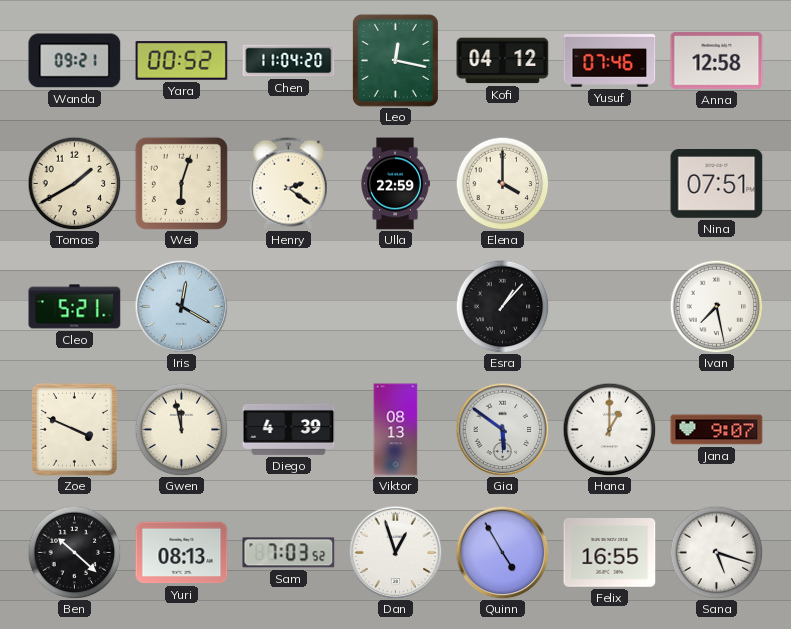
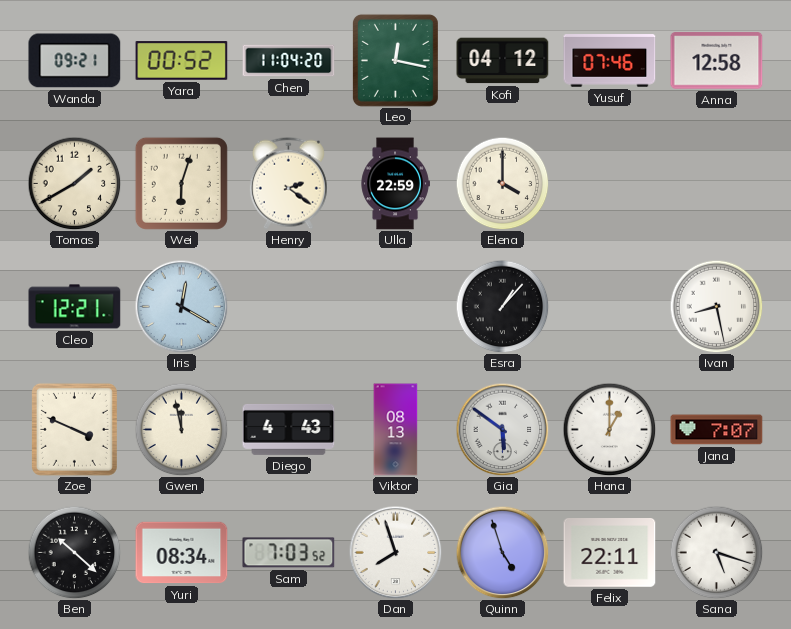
Nina: 07:51 -> none (717, 184)
Cleo: 5:21 -> 12:21 (75, 307)
Ivan: 7:28 -> 8:28 (716, 306)
Diego: 4:39 -> 4:43 (289, 429)
Jana: 9:07 -> 7:07 (717, 430)
Yuri: 08:13 -> 08:34 (182, 553)
Dan: 12:57 -> 7:57 (395, 552)
Quinn: 4:55 -> 4:57 (502, 552)
Felix: 16:55 -> 22:11 (610, 553)
